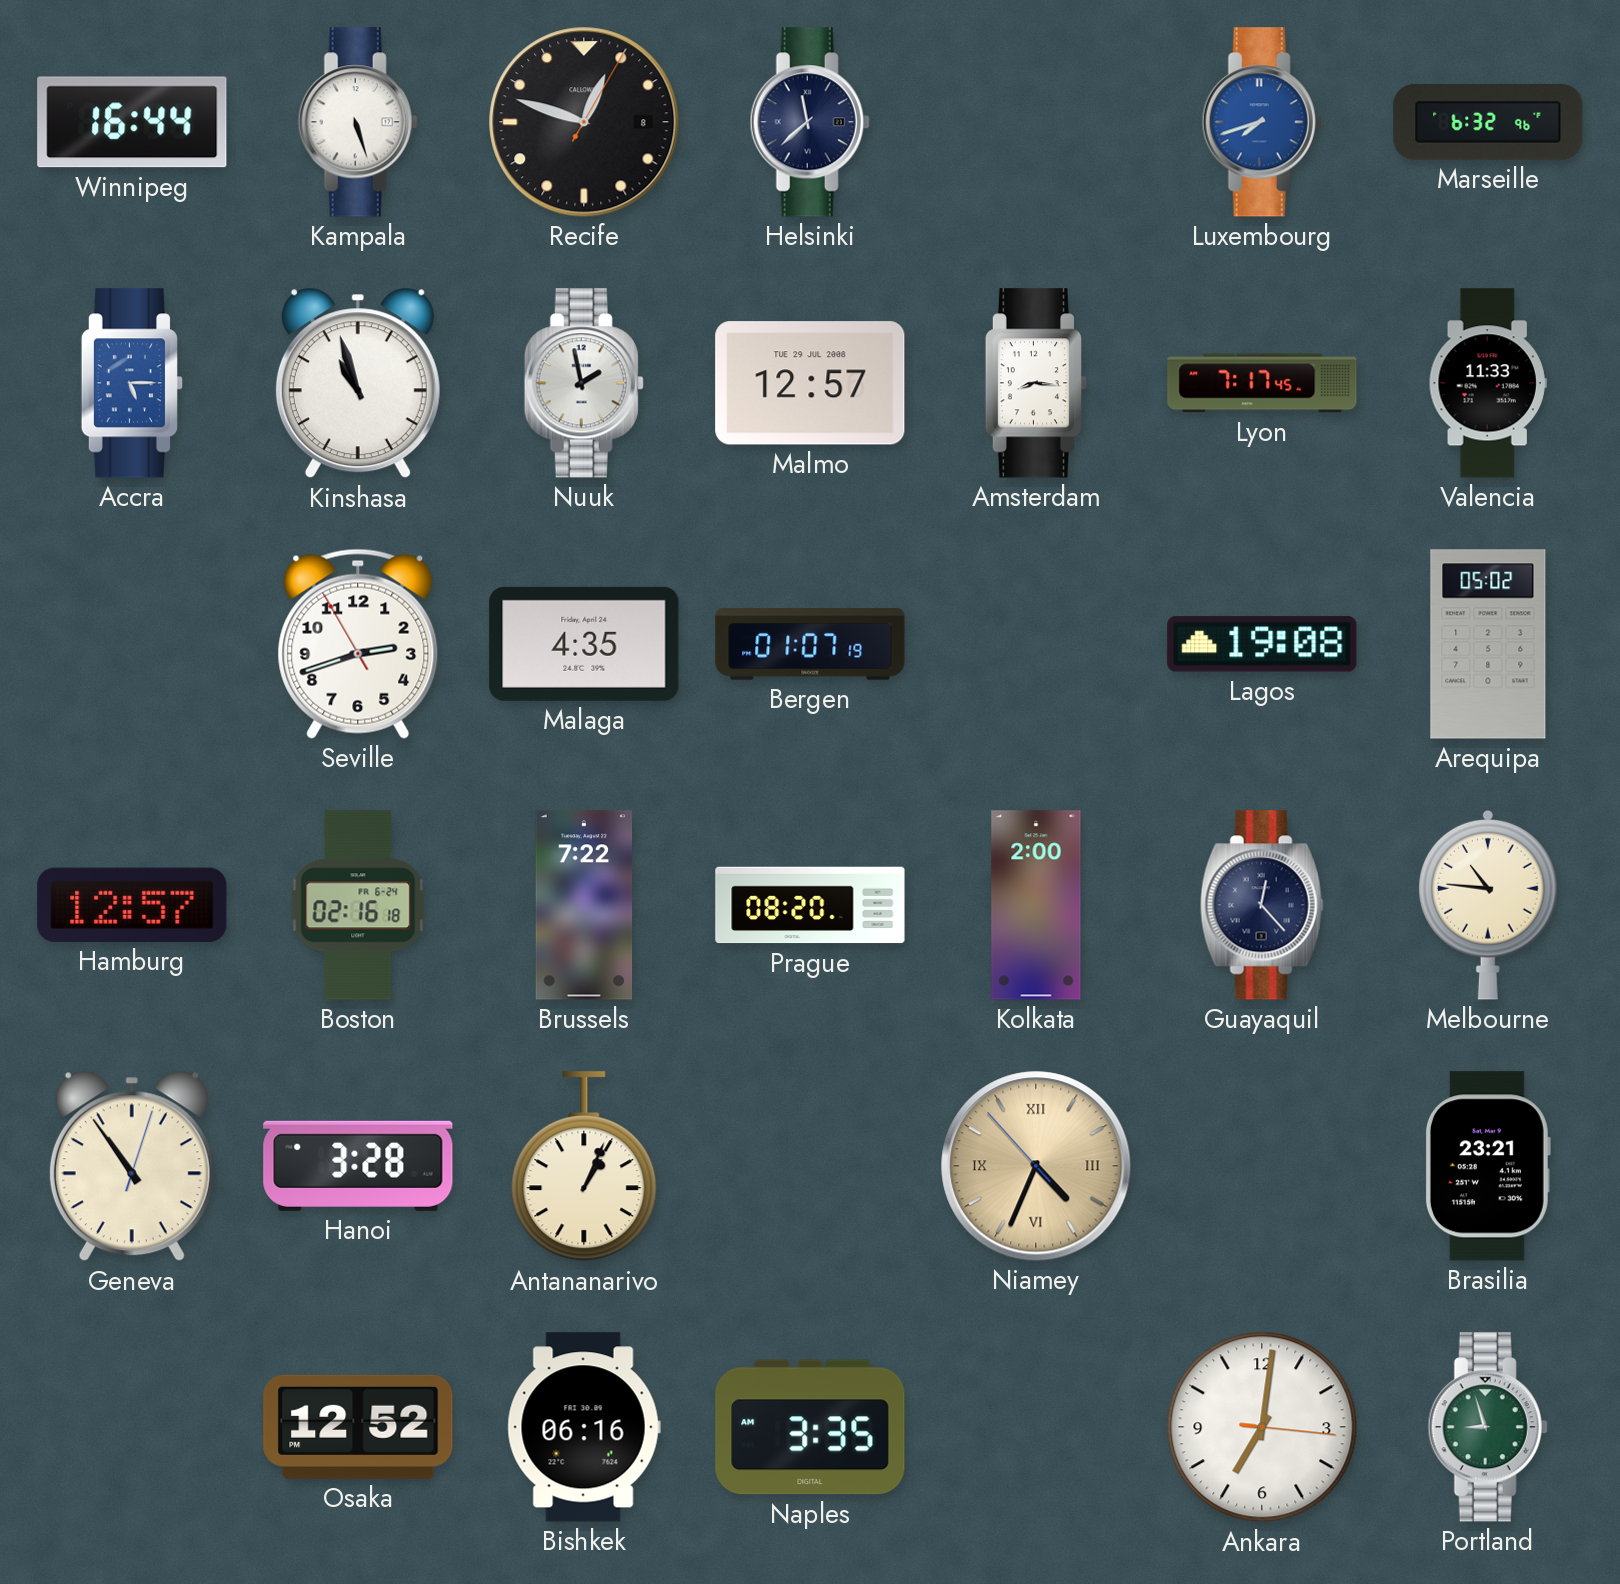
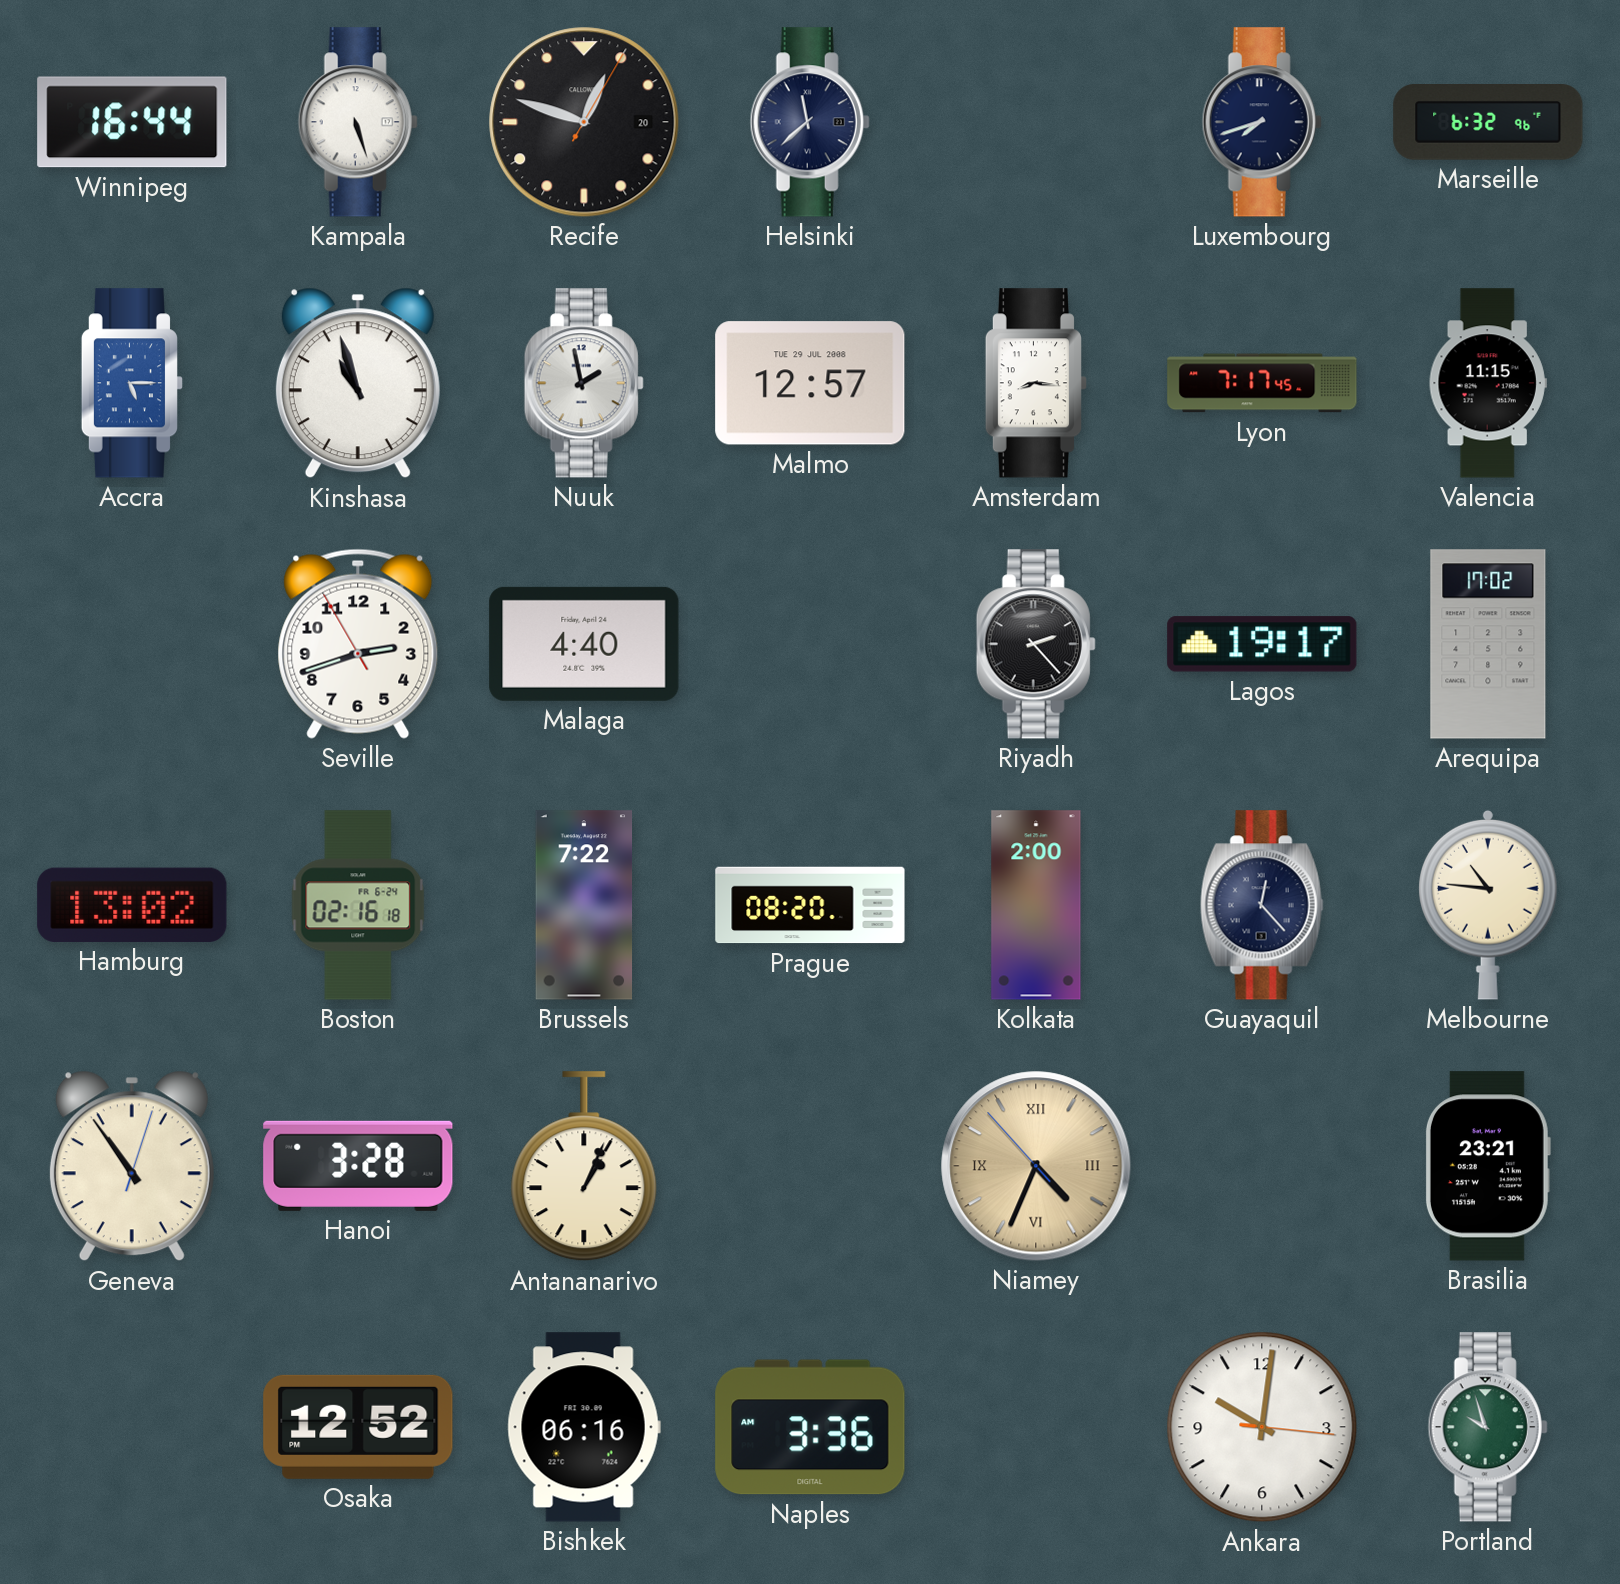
Recife date: 8 -> 20 (584, 122)
Luxembourg dial: blue -> navy (1262, 122)
Valencia: 11:33 -> 11:15 (1488, 383)
Malaga: 4:35 -> 4:40 (584, 644)
Bergen: 01:07 -> none (810, 644)
Riyadh: none -> 2:23 (1036, 644)
Lagos: 19:08 -> 19:17 (1262, 644)
Arequipa: 05:02 -> 17:02 (1488, 644)
Hamburg: 12:57 -> 13:02 (132, 905)
Naples: 3:35 -> 3:36 (810, 1427)
Ankara: 7:01 -> 10:01 (1262, 1427)
Portland: 8:57 -> 9:57 (1488, 1427)
